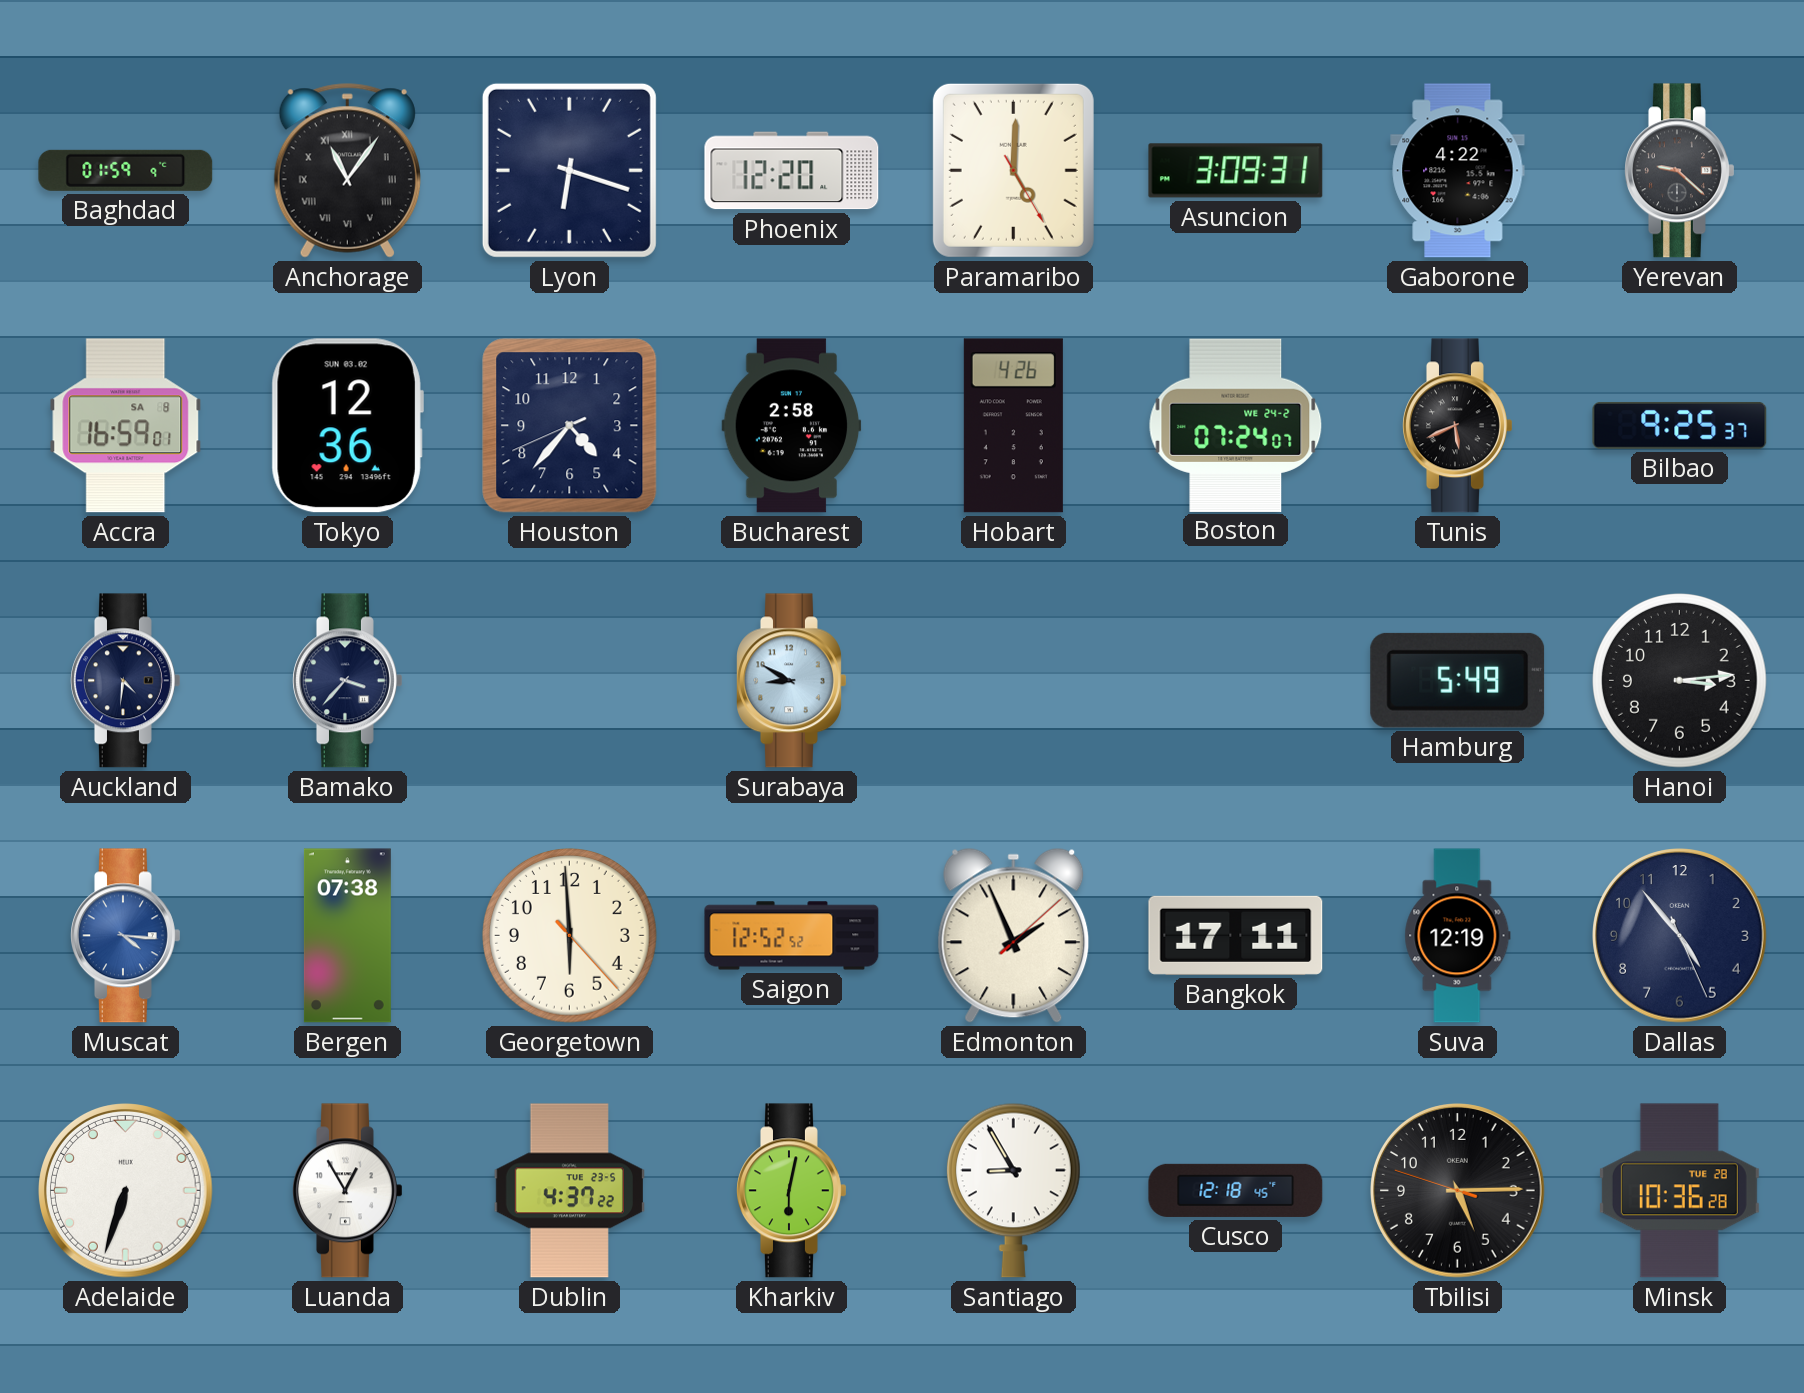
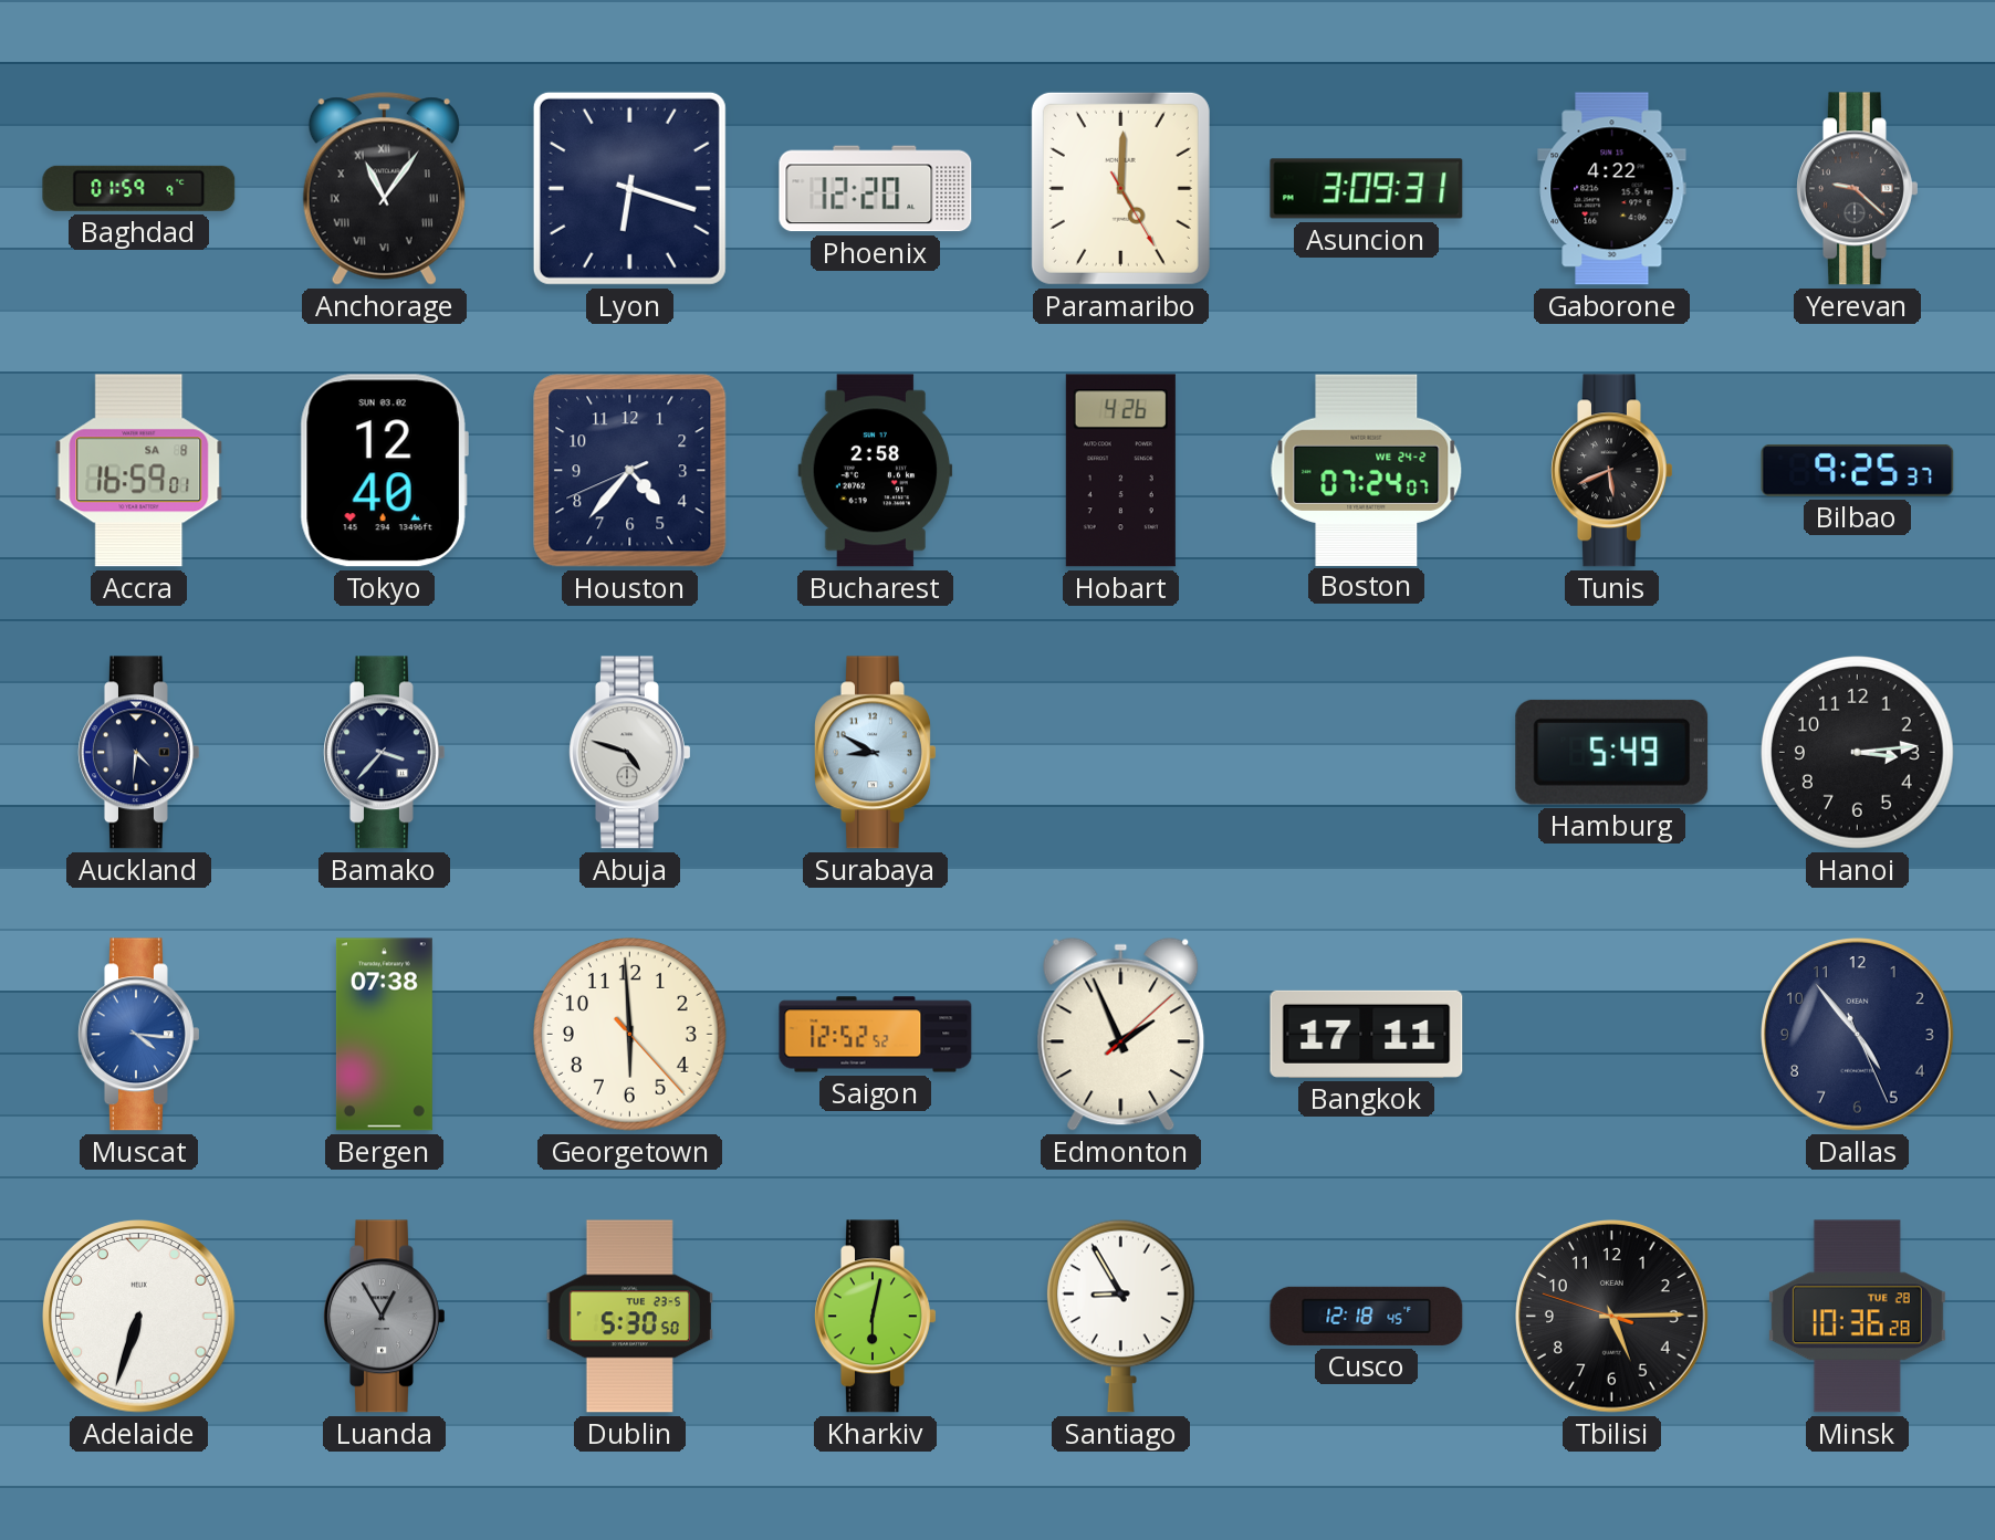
Tokyo: 12:36 -> 12:40 (384, 471)
Abuja: none -> 4:48 (630, 753)
Suva: 12:19 -> none (1458, 936)
Luanda dial: white -> grey (385, 1317)
Dublin: 4:37 -> 5:30 (629, 1317)
